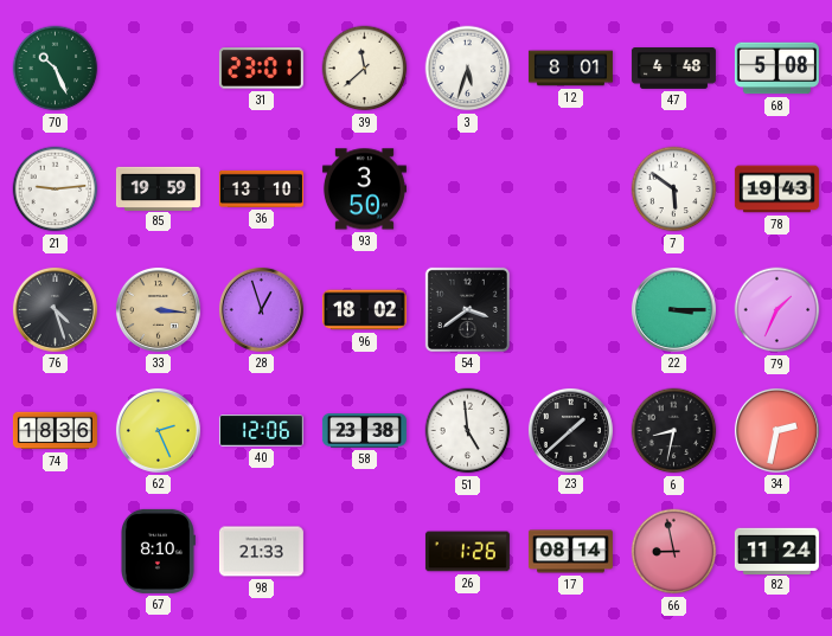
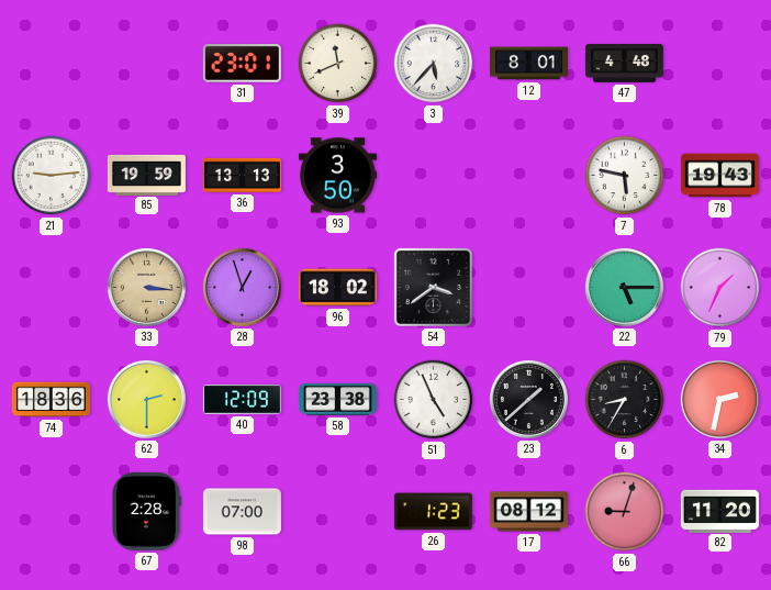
70: 10:26 -> none (56, 69)
39: 11:38 -> 11:41 (338, 64)
3: 5:33 -> 5:37 (434, 64)
68: 5:08 -> none (776, 69)
36: 13:10 -> 13:13 (242, 175)
7: 5:51 -> 5:47 (625, 176)
76: 4:27 -> none (55, 309)
22: 3:15 -> 5:15 (624, 287)
62: 2:26 -> 2:30 (146, 399)
40: 12:06 -> 12:09 (242, 400)
51: 4:59 -> 4:56 (434, 400)
6: 8:32 -> 8:35 (625, 400)
67: 8:10 -> 2:28 (146, 511)
98: 21:33 -> 07:00 (242, 512)
26: 1:26 -> 1:23 (433, 512)
17: 08:14 -> 08:12 (528, 512)
66: 8:58 -> 9:03 (625, 512)
82: 11:24 -> 11:20 (719, 511)
